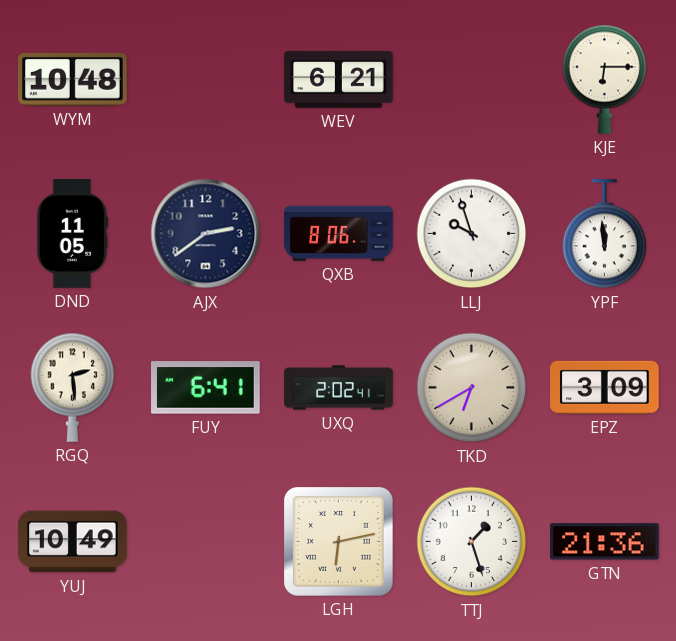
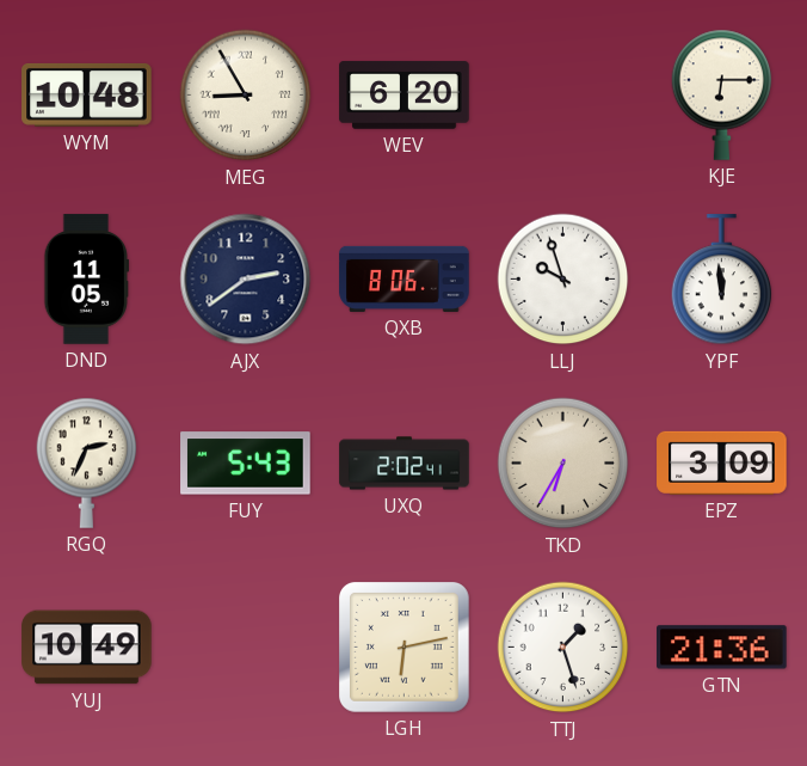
MEG: none -> 8:55 (246, 96)
WEV: 6:21 -> 6:20 (405, 96)
RGQ: 2:29 -> 2:34 (87, 462)
FUY: 6:41 -> 5:43 (246, 464)
TKD: 6:40 -> 6:35 (563, 464)
